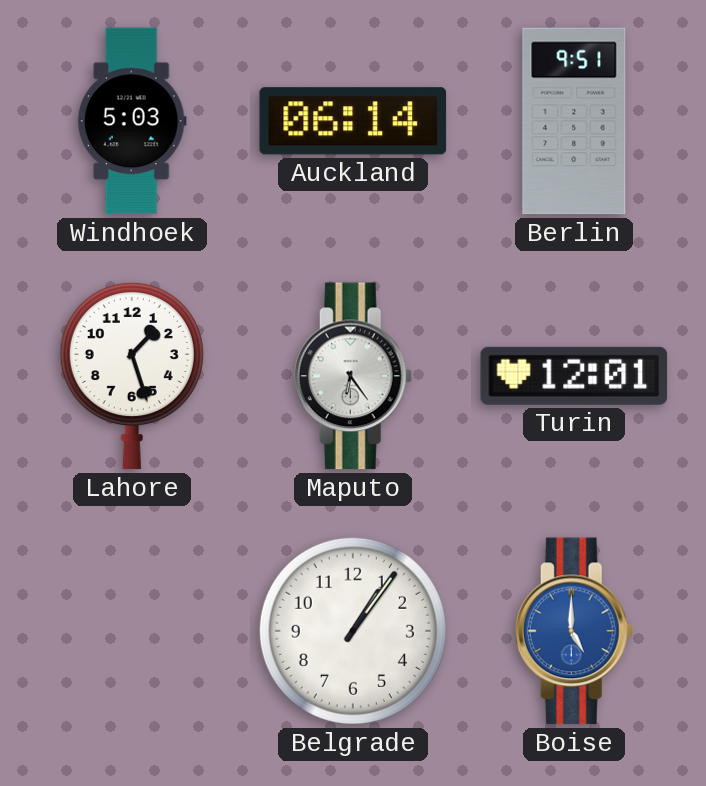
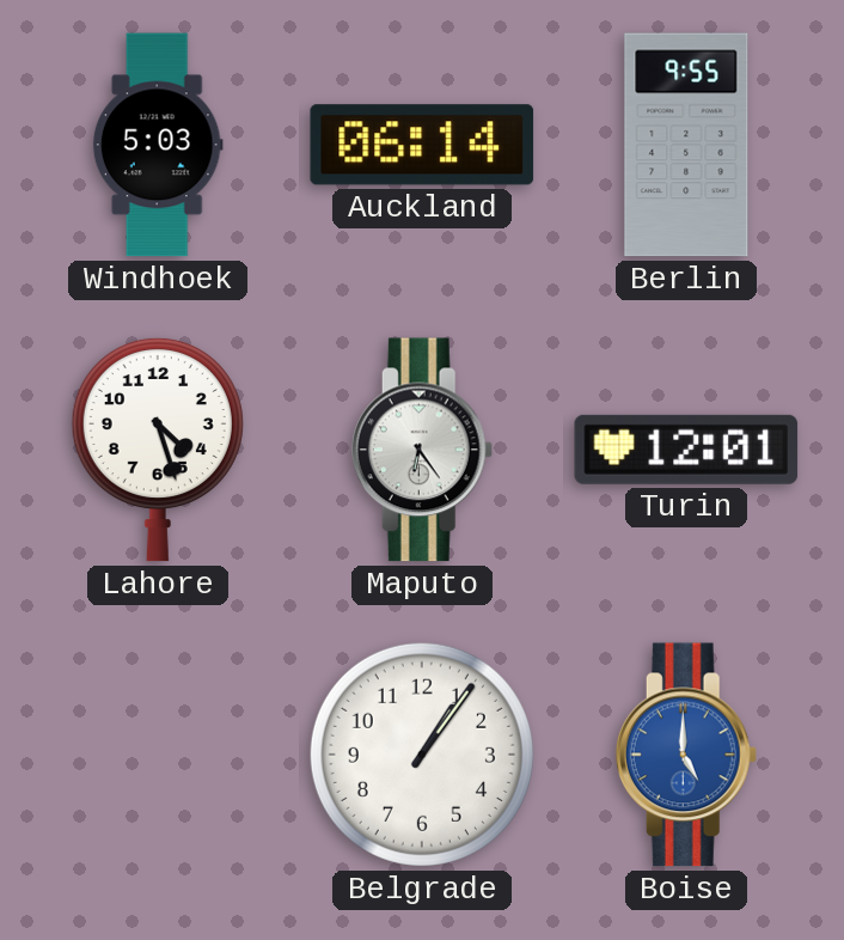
Berlin: 9:51 -> 9:55 (686, 145)
Lahore: 1:27 -> 4:27 (158, 450)
